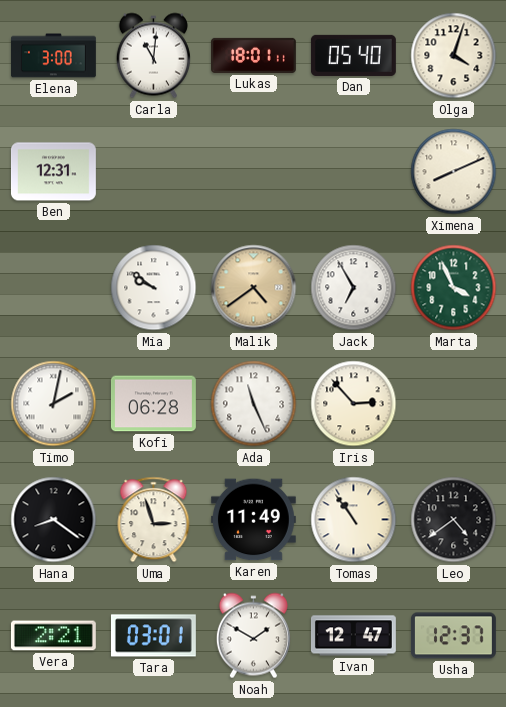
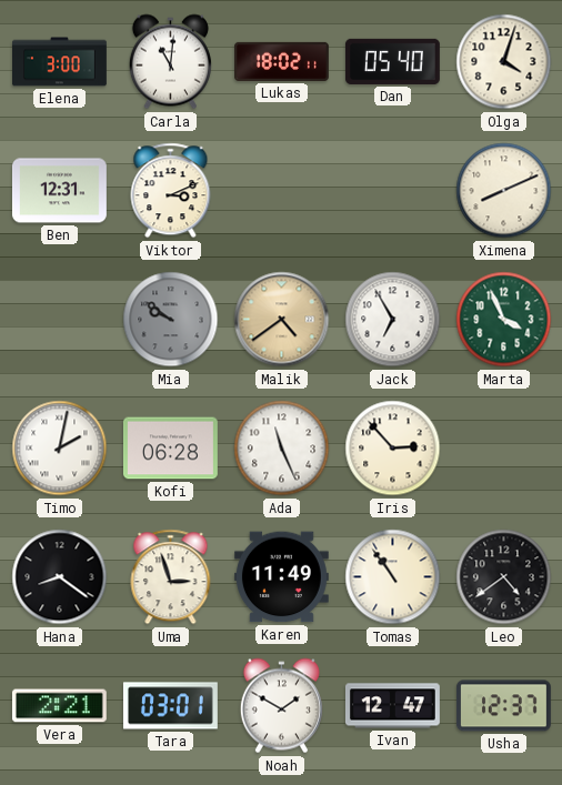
Lukas: 18:01 -> 18:02 (282, 61)
Viktor: none -> 3:11 (171, 191)
Mia dial: white -> grey (171, 320)
